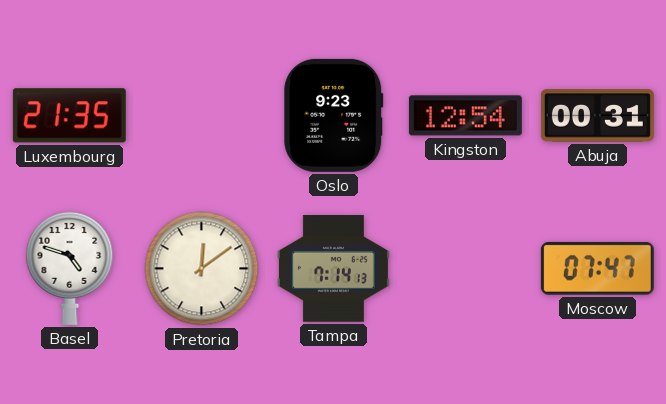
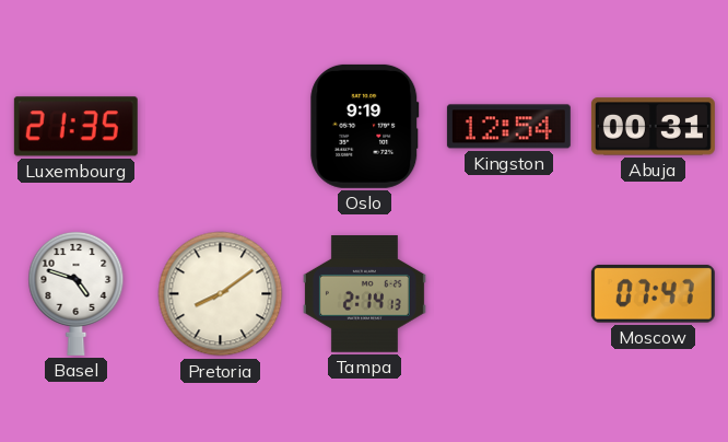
Oslo: 9:23 -> 9:19 (365, 126)
Pretoria: 12:09 -> 8:09 (221, 294)
Tampa: 7:14 -> 2:14 (364, 294)
